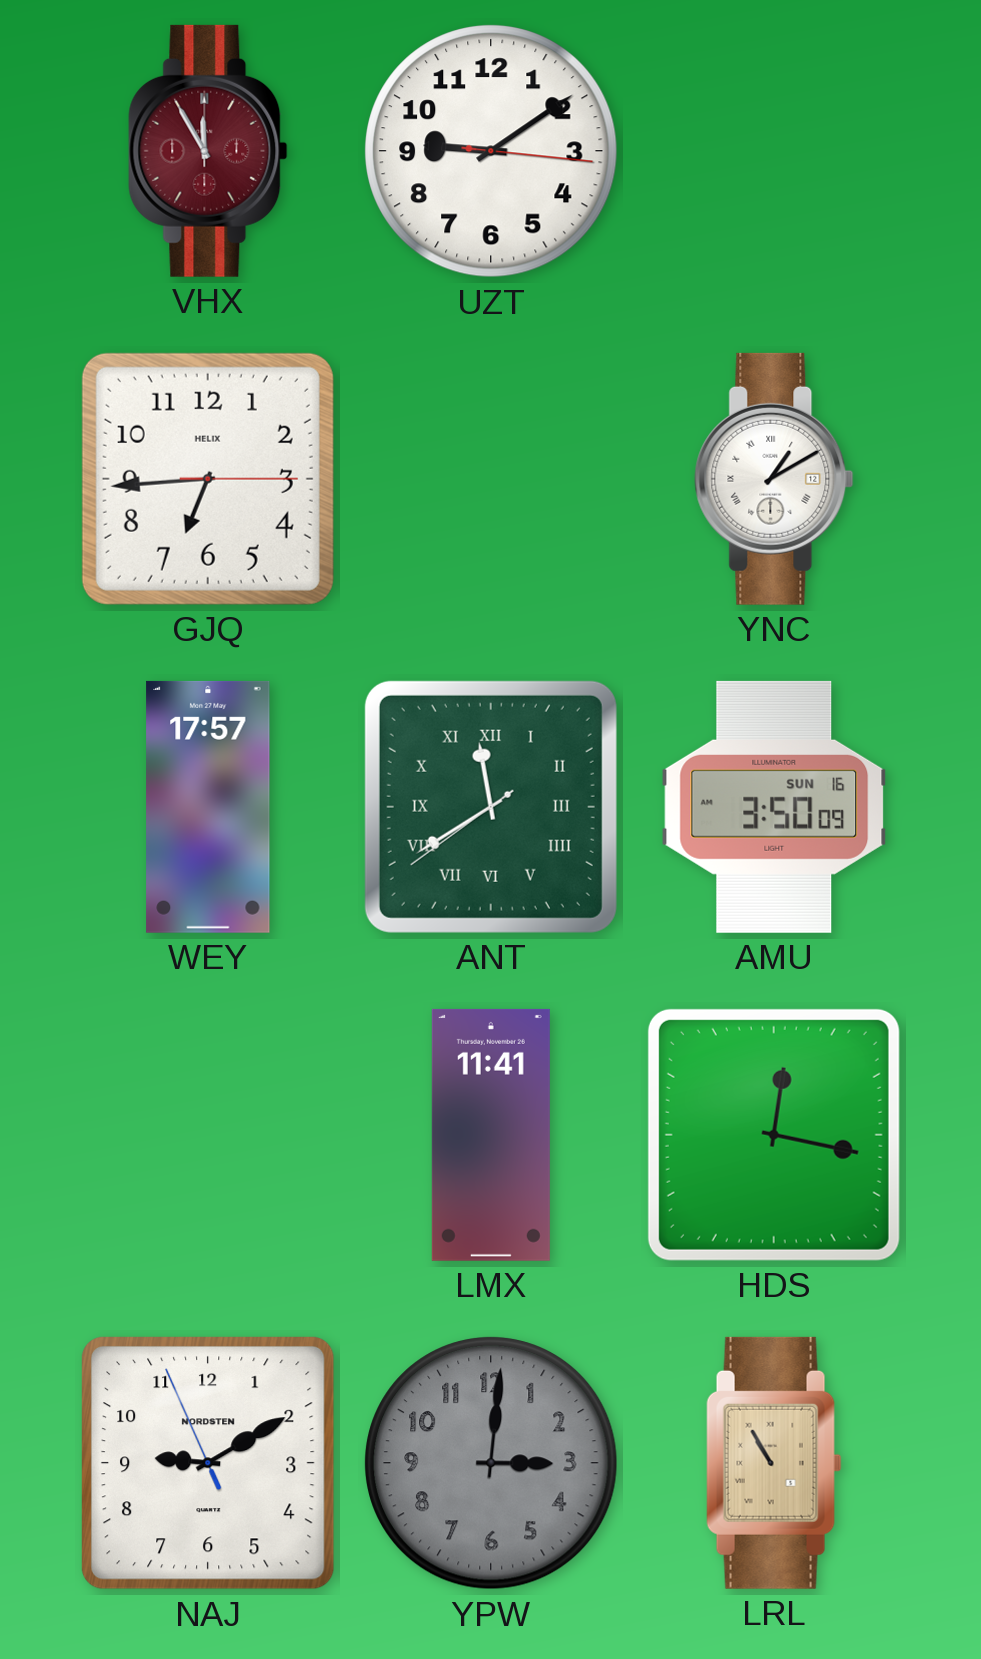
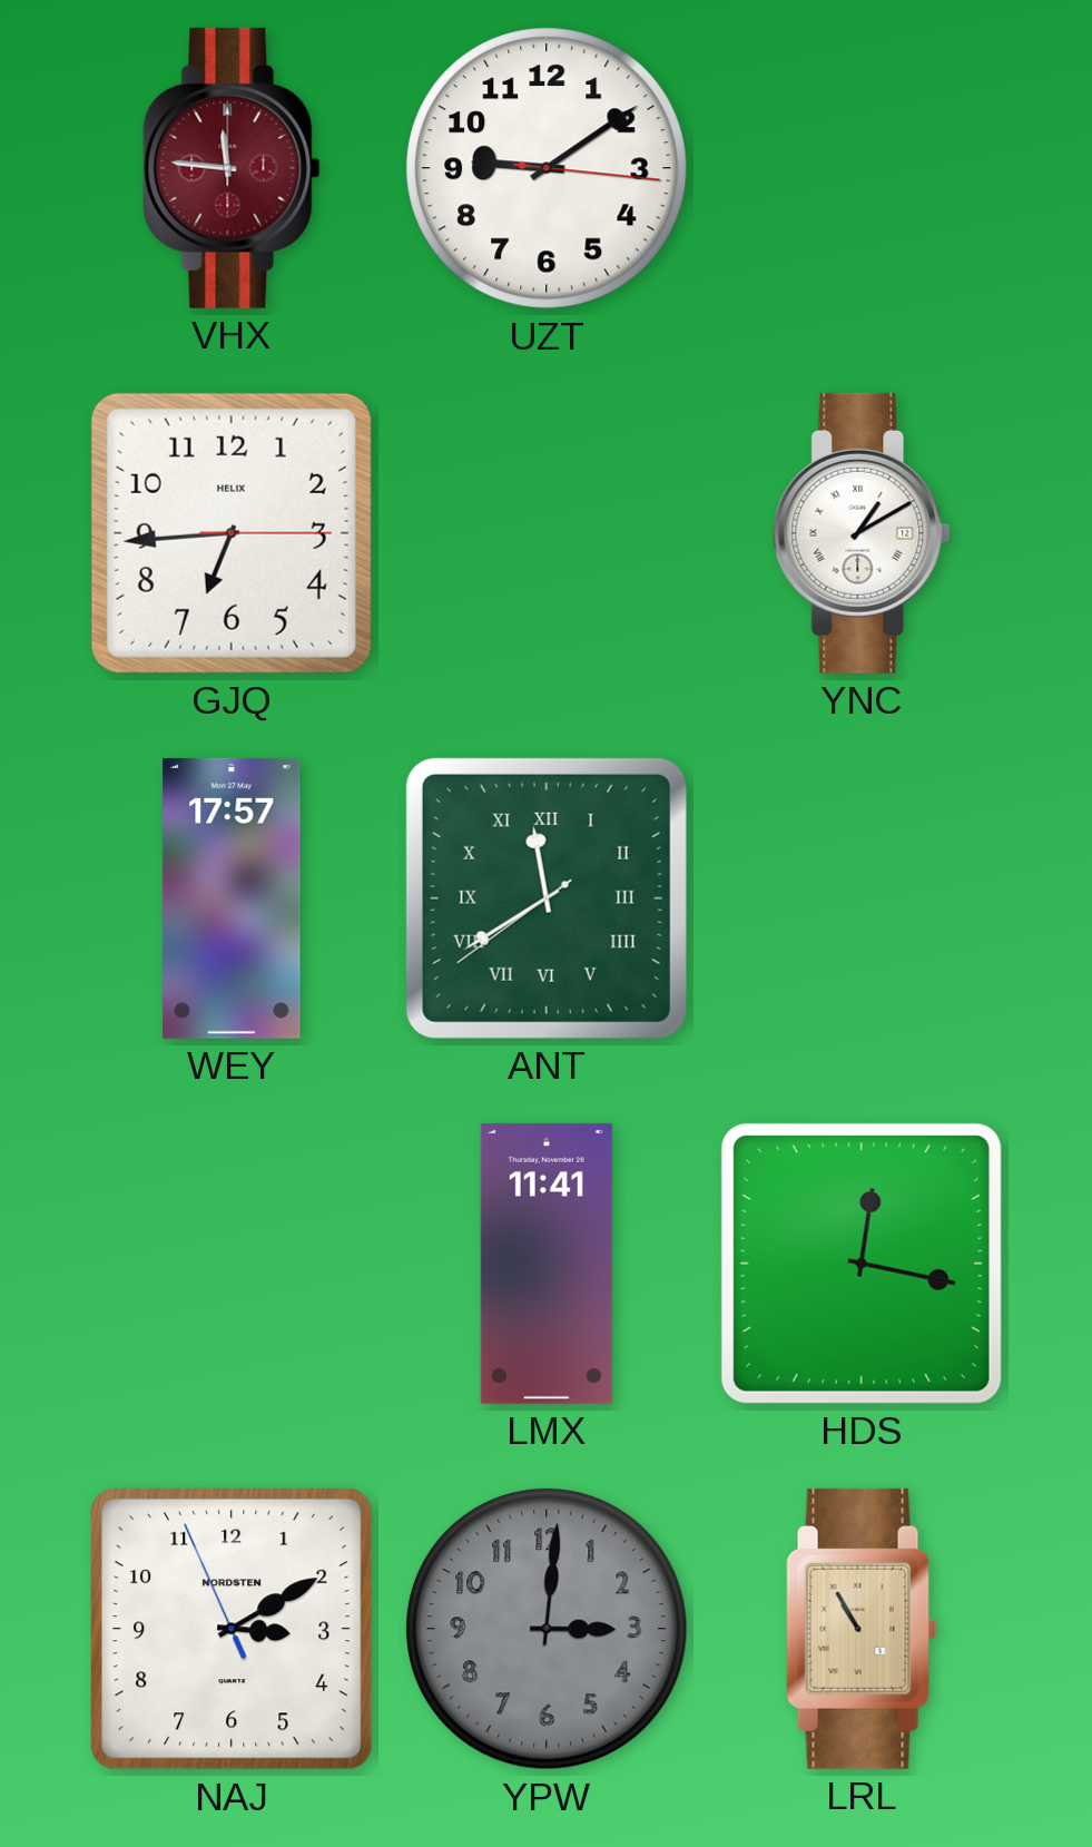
VHX: 11:55 -> 11:46 (232, 168)
AMU: 3:50 -> none (774, 807)
NAJ: 9:09 -> 3:09 (232, 1629)
